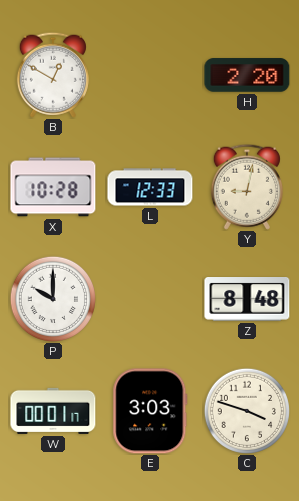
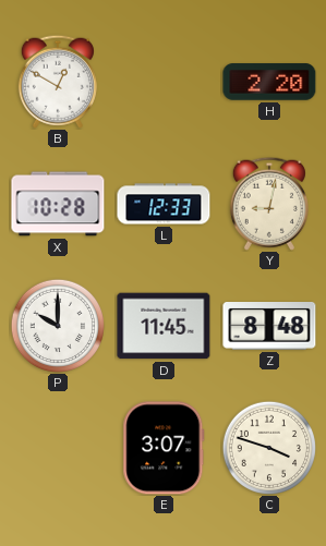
D: none -> 11:45 (164, 326)
W: 00:01 -> none (53, 411)
E: 3:03 -> 3:07 (164, 448)
